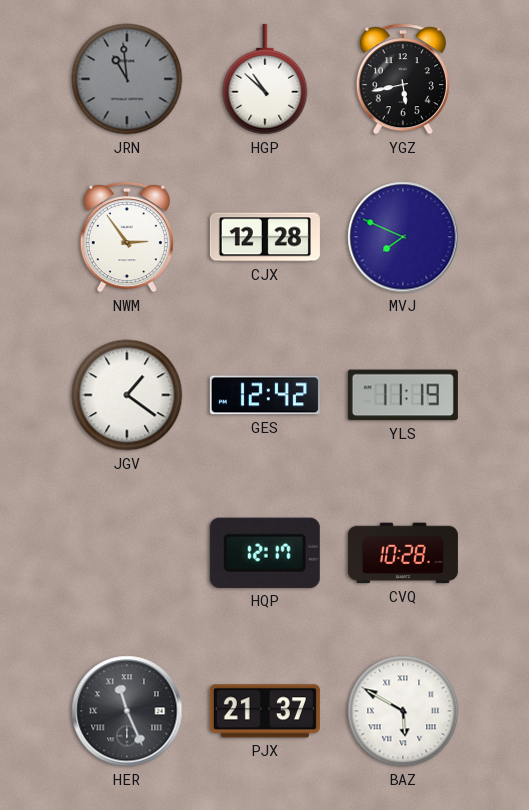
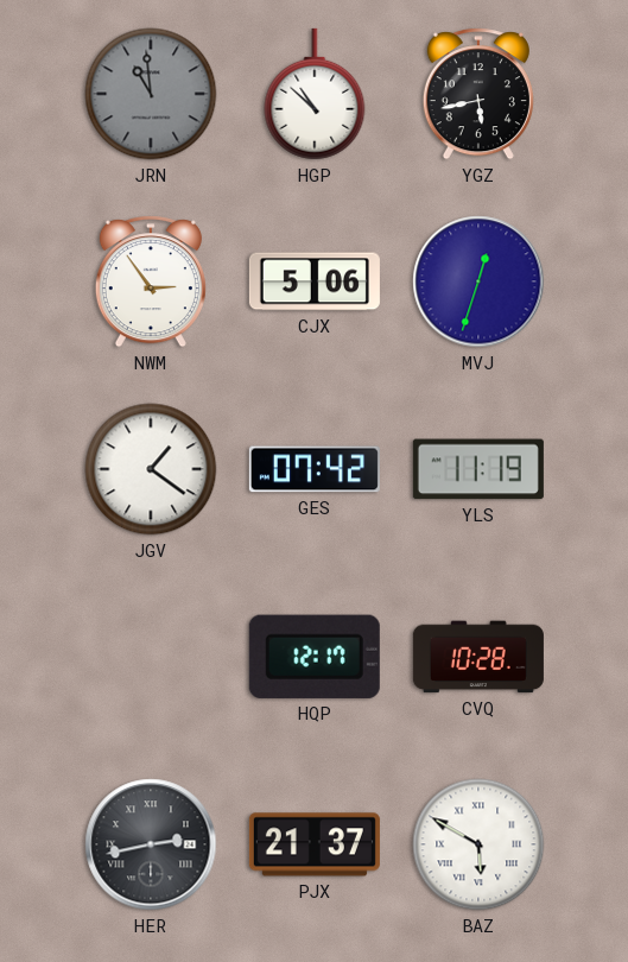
CJX: 12:28 -> 5:06 (315, 281)
MVJ: 7:49 -> 12:33 (478, 281)
GES: 12:42 -> 07:42 (315, 469)
HER: 11:26 -> 2:43 (151, 844)
